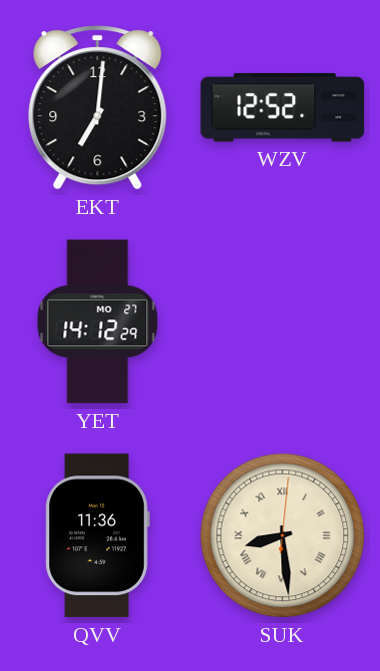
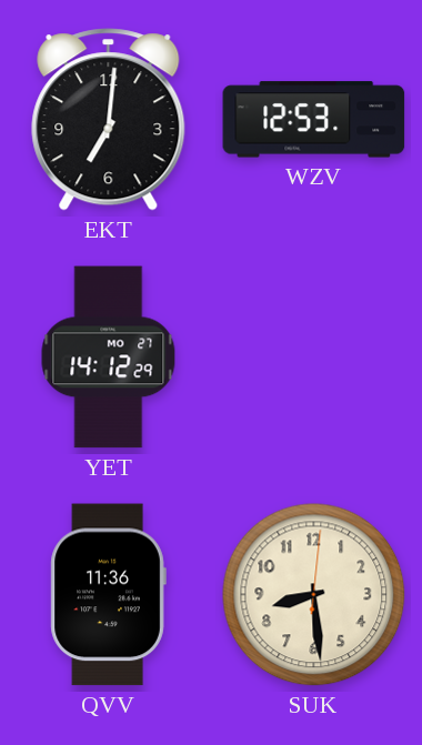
WZV: 12:52 -> 12:53 (314, 120)
SUK numerals: Roman -> Arabic (314, 595)
